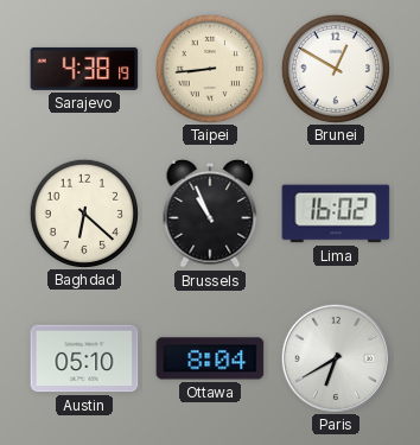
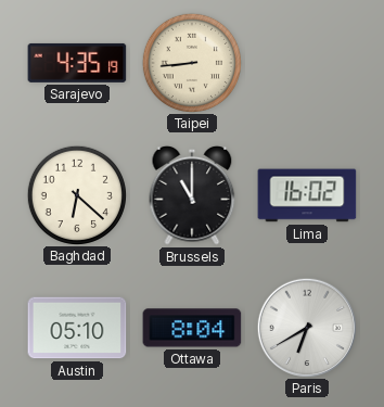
Sarajevo: 4:38 -> 4:35 (77, 63)
Brunei: 12:50 -> none (335, 68)
Brussels: 10:56 -> 11:00 (192, 195)
